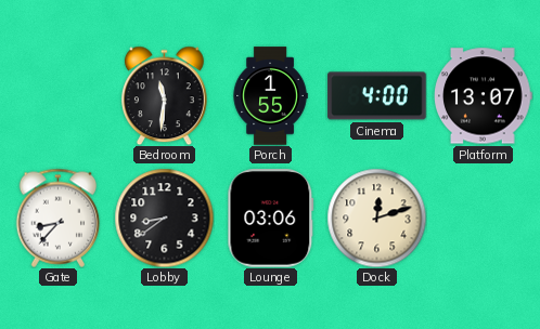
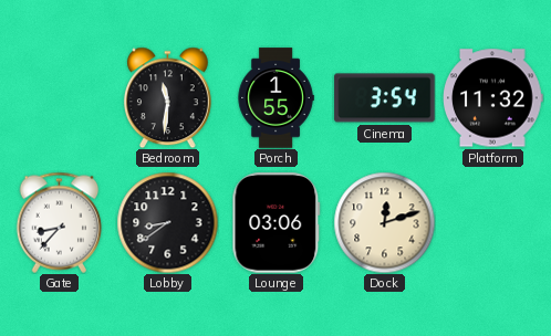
Cinema: 4:00 -> 3:54 (385, 98)
Platform: 13:07 -> 11:32 (493, 98)
